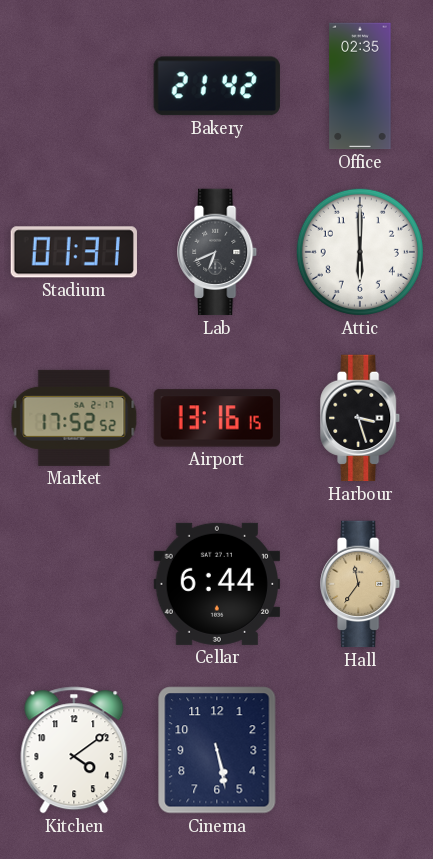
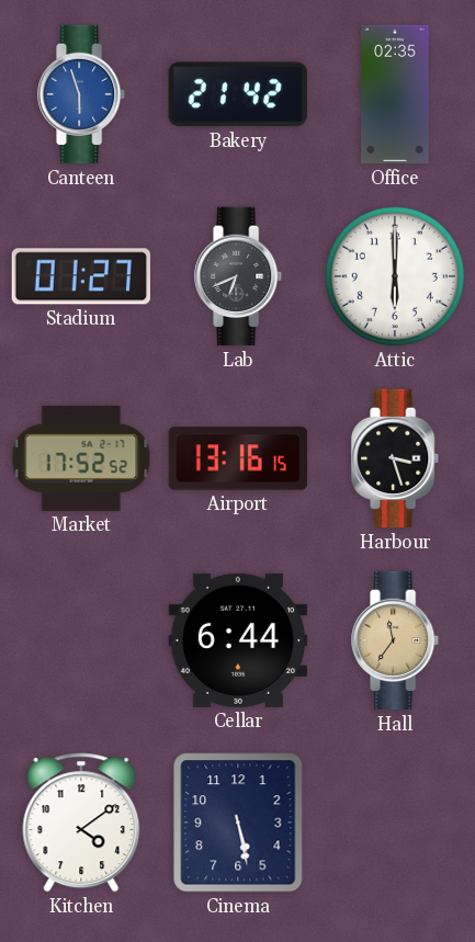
Canteen: none -> 5:57 (82, 94)
Stadium: 01:31 -> 01:27 (81, 276)
